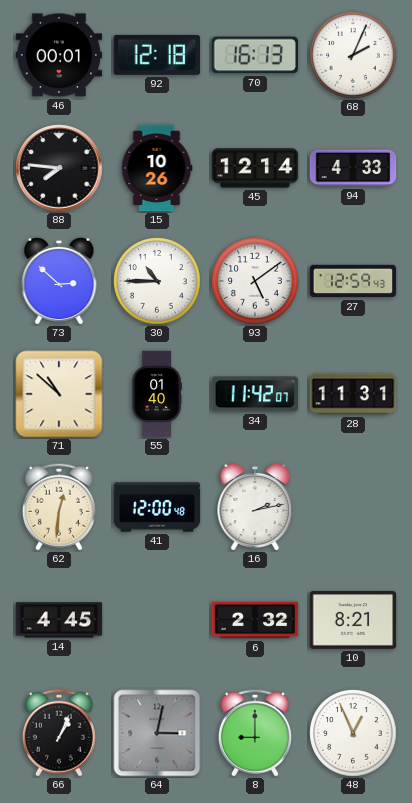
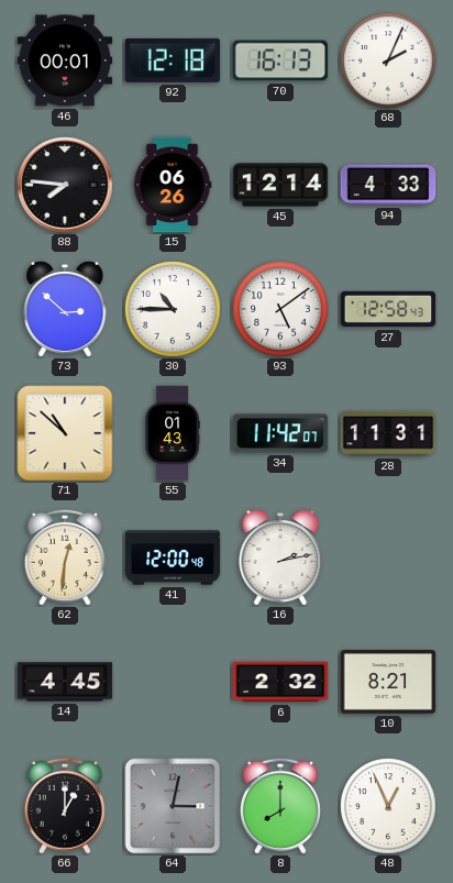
15: 10:26 -> 06:26 (173, 185)
27: 12:59 -> 12:58 (388, 309)
55: 01:40 -> 01:43 (173, 433)
66: 1:04 -> 1:00 (65, 806)
8: 9:00 -> 8:00 (280, 806)
